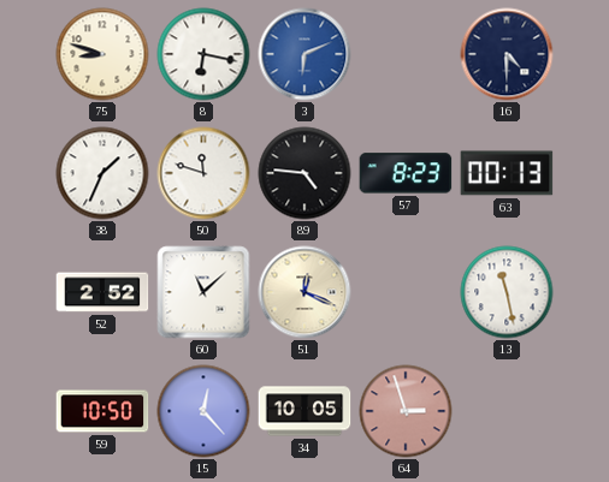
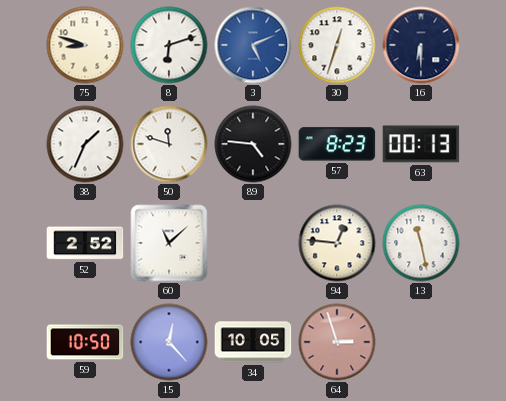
8: 6:17 -> 6:12 (169, 45)
3: 6:11 -> 5:11 (253, 45)
30: none -> 12:33 (337, 45)
16: 4:30 -> 6:30 (421, 45)
51: 12:19 -> none (304, 292)
94: none -> 12:46 (337, 243)
